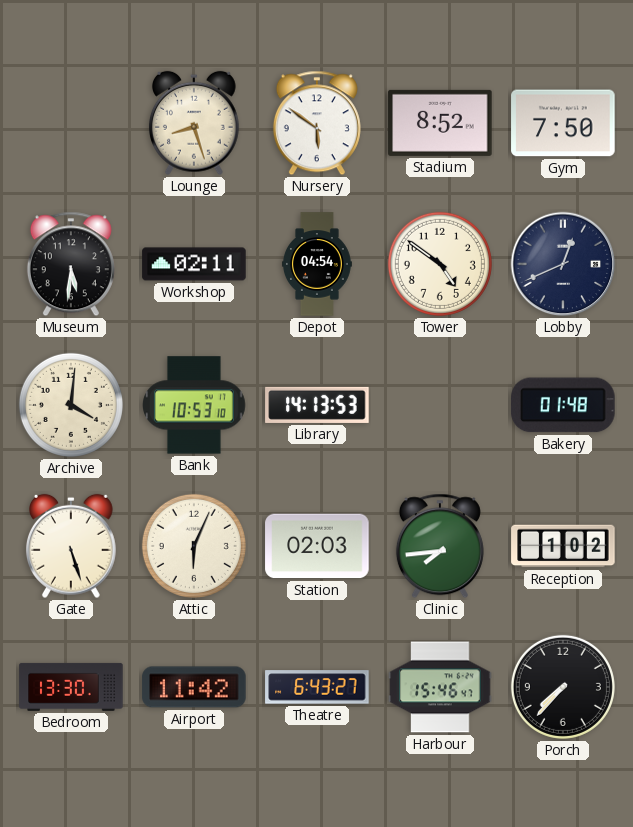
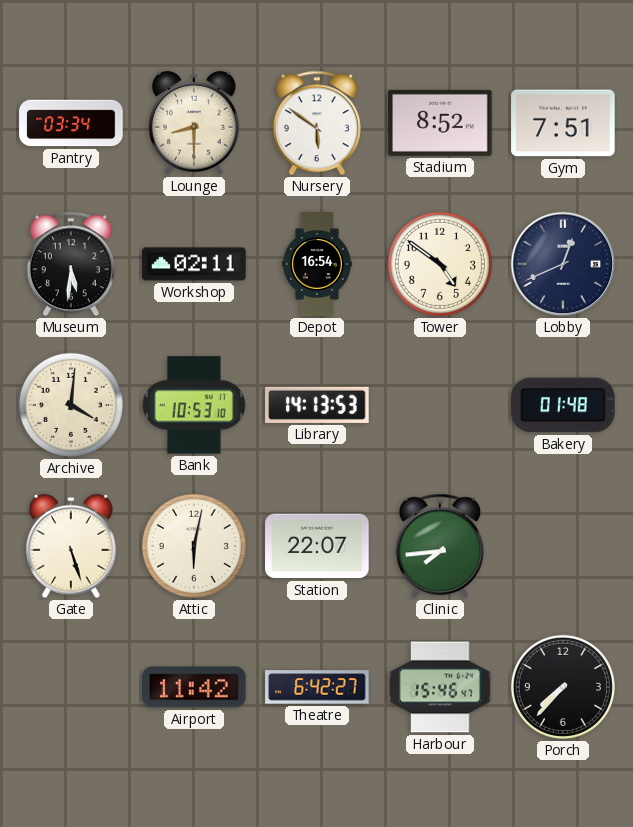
Pantry: none -> 03:34 (71, 123)
Lounge: 8:27 -> 8:30 (194, 123)
Gym: 7:50 -> 7:51 (563, 123)
Depot: 04:54 -> 16:54 (317, 264)
Attic: 6:04 -> 6:02 (194, 546)
Station: 02:03 -> 22:07 (317, 546)
Reception: 1:02 -> none (563, 546)
Bedroom: 13:30 -> none (71, 687)
Theatre: 6:43 -> 6:42 (317, 687)
